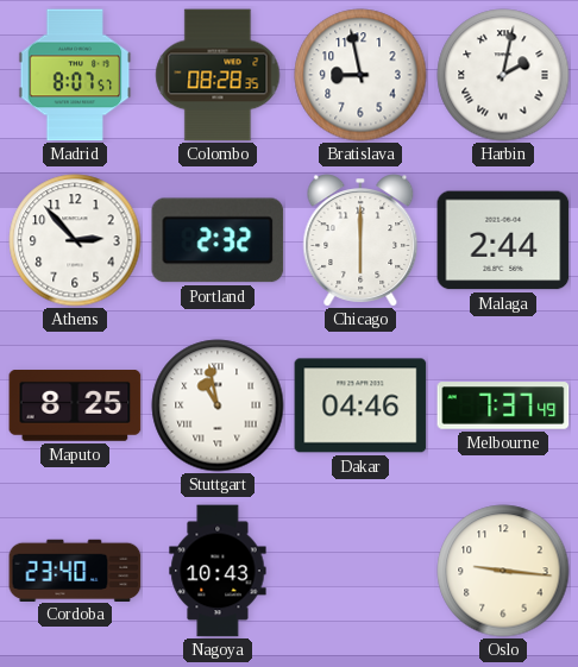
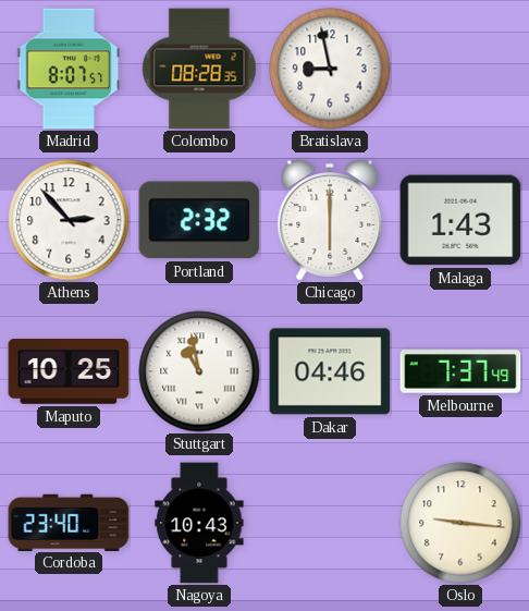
Harbin: 2:02 -> none (503, 75)
Malaga: 2:44 -> 1:43 (460, 220)
Maputo: 8:25 -> 10:25 (69, 372)
